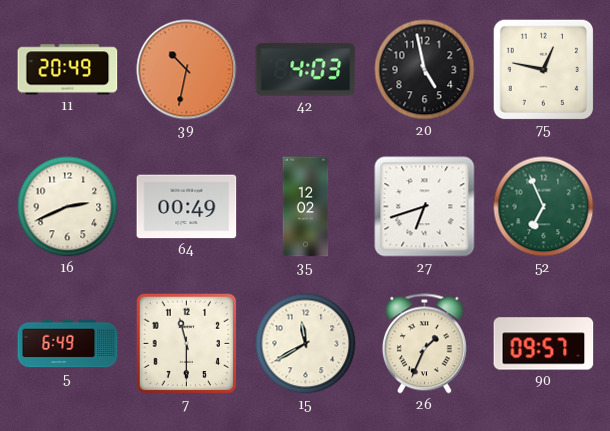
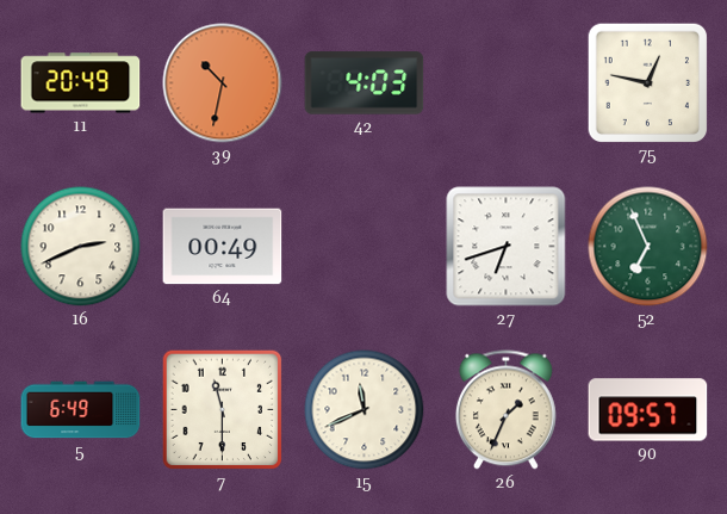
20: 4:58 -> none (425, 70)
35: 12:02 -> none (306, 207)
15: 11:40 -> 11:41 (365, 410)
